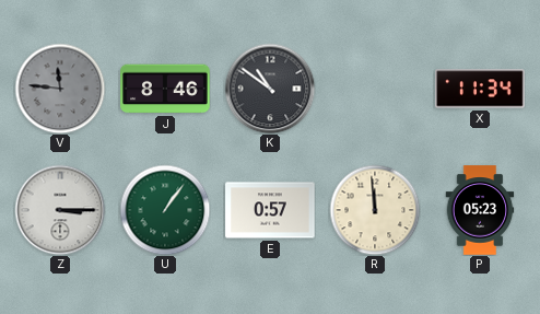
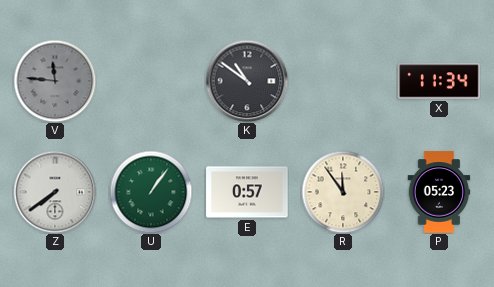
J: 8:46 -> none (165, 89)
Z: 3:15 -> 7:39 (55, 192)
R: 11:59 -> 11:54 (343, 192)
